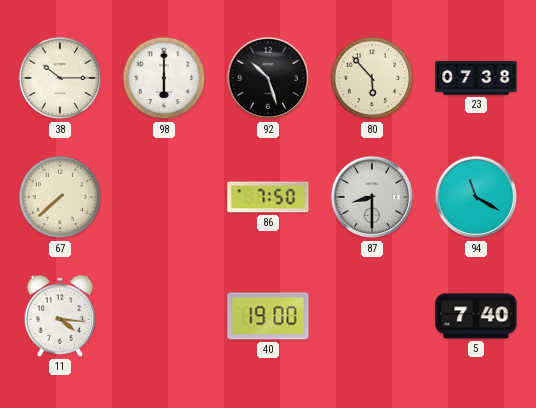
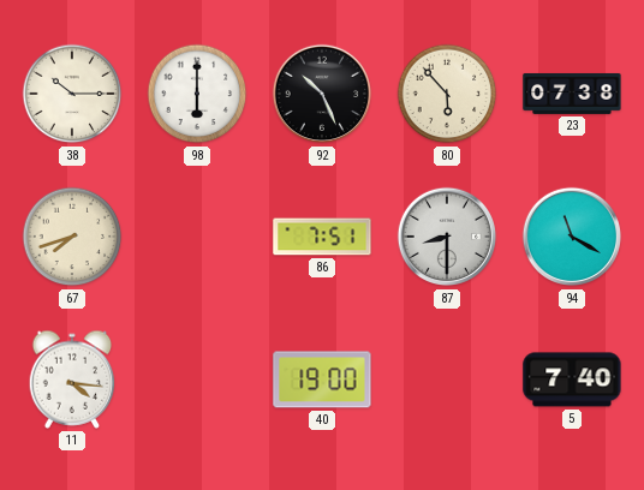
92: 10:27 -> 10:26 (322, 94)
67: 7:38 -> 7:42 (72, 237)
86: 7:50 -> 7:51 (322, 237)
